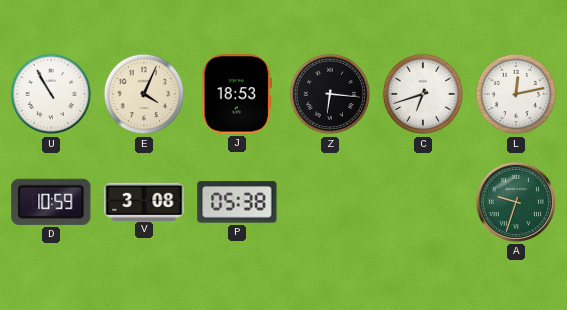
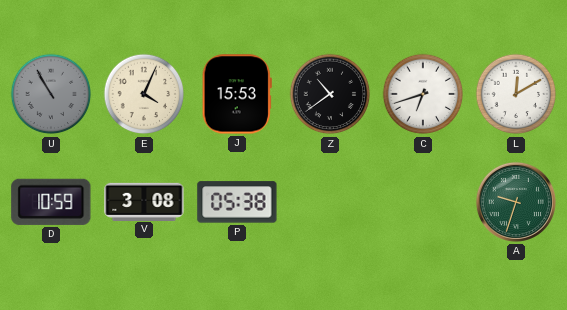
U dial: white -> grey (51, 94)
J: 18:53 -> 15:53 (237, 94)
Z: 6:16 -> 10:39 (330, 94)
L: 12:13 -> 12:10 (516, 94)
